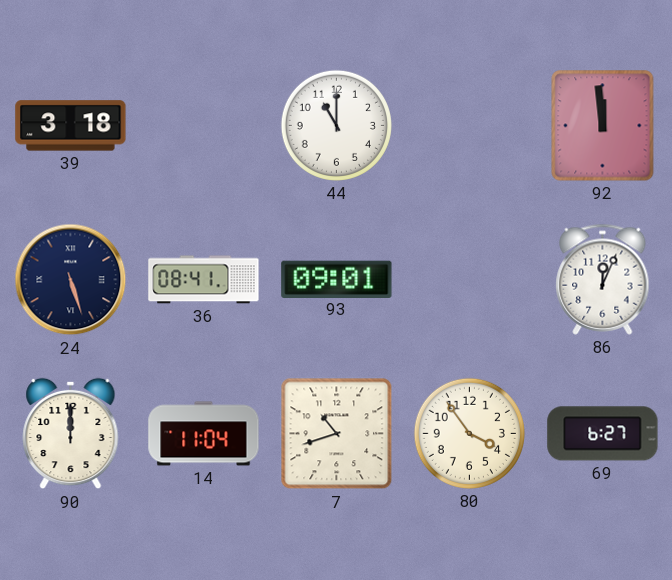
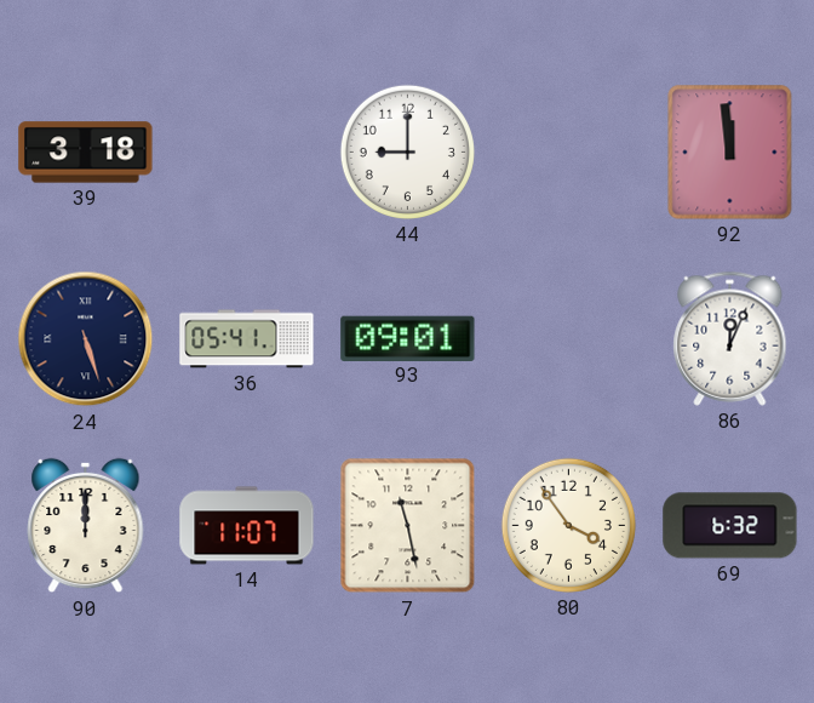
44: 11:00 -> 9:00 (407, 152)
36: 08:41 -> 05:41 (247, 339)
14: 11:04 -> 11:07 (247, 526)
7: 10:42 -> 11:28 (408, 526)
69: 6:27 -> 6:32 (730, 526)
